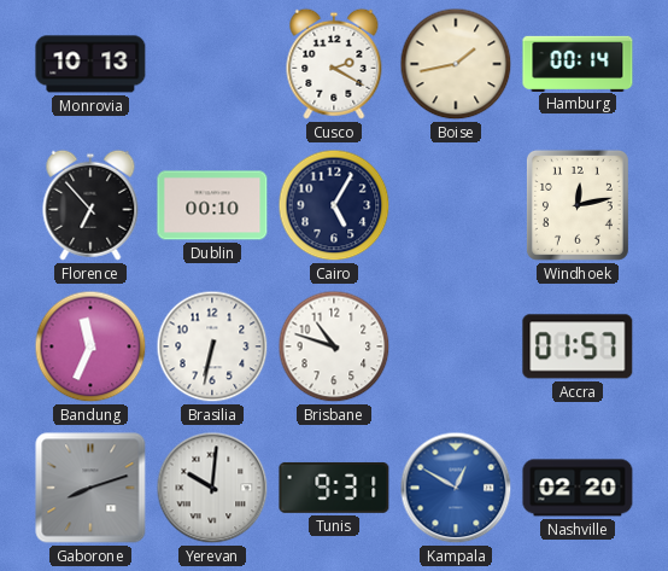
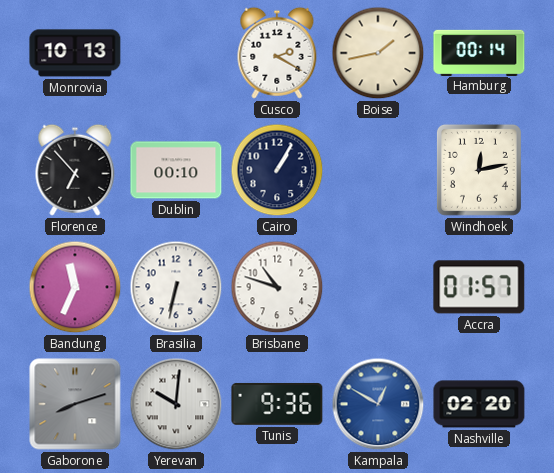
Cairo: 5:05 -> 1:05 (277, 170)
Tunis: 9:31 -> 9:36 (277, 404)
